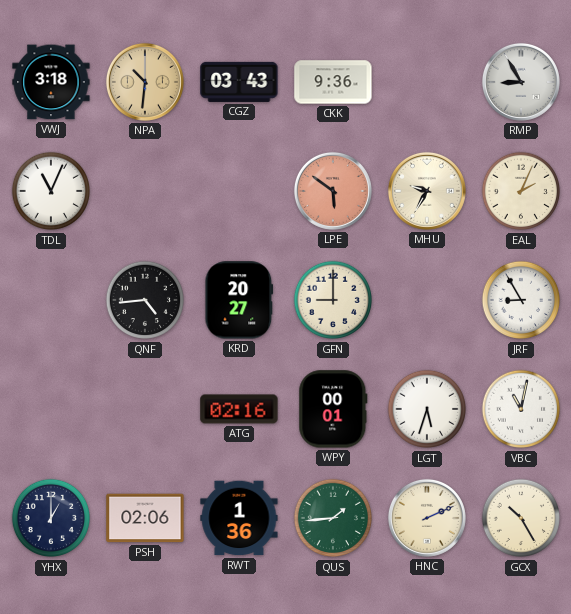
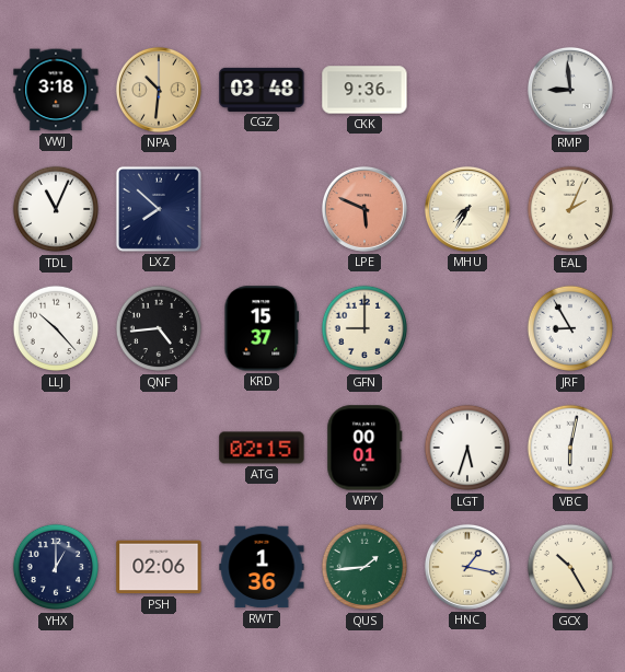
CGZ: 03:43 -> 03:48 (262, 90)
RMP: 8:55 -> 8:59 (570, 90)
LXZ: none -> 7:52 (159, 209)
LPE: 5:51 -> 5:49 (364, 209)
MHU: 9:35 -> 7:35 (467, 209)
LLJ: none -> 10:23 (56, 328)
KRD: 20:27 -> 15:37 (262, 328)
ATG: 02:16 -> 02:15 (262, 448)
VBC: 11:02 -> 6:02 (570, 448)
HNC: 2:11 -> 1:17 (467, 567)
